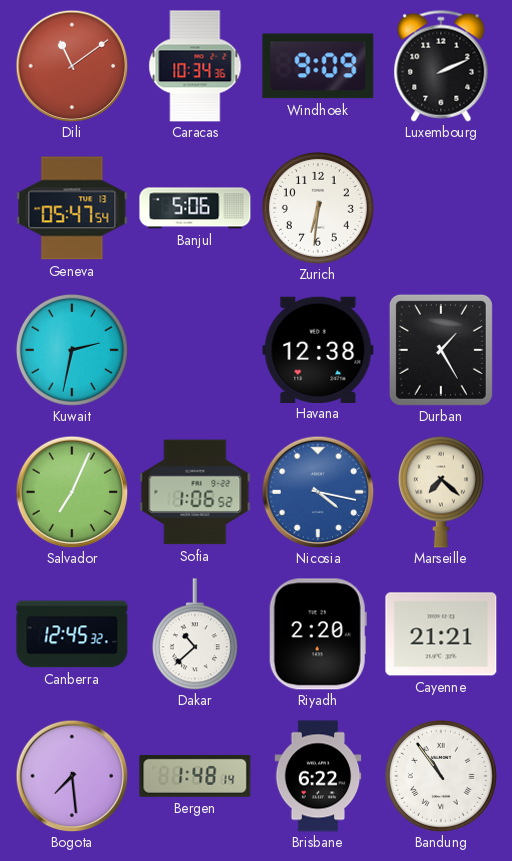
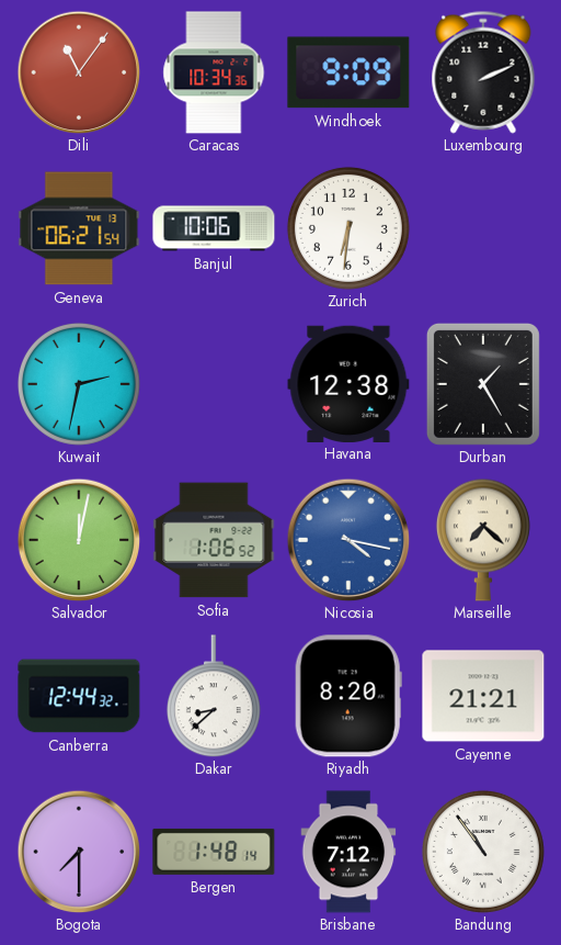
Dili: 11:09 -> 11:06 (79, 72)
Geneva: 05:47 -> 06:21 (79, 228)
Banjul: 5:06 -> 10:06 (214, 228)
Salvador: 7:04 -> 12:02 (79, 540)
Canberra: 12:45 -> 12:44 (79, 696)
Dakar: 10:38 -> 8:38 (214, 696)
Riyadh: 2:20 -> 8:20 (348, 696)
Bogota: 7:29 -> 7:30 (79, 852)
Brisbane: 6:22 -> 7:12 (348, 852)
